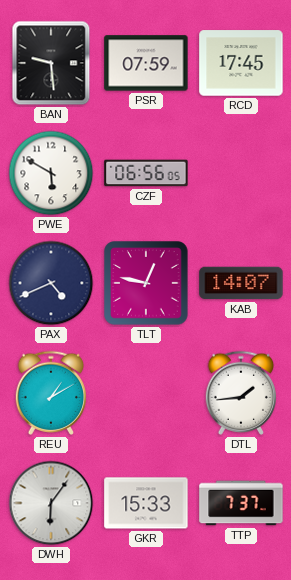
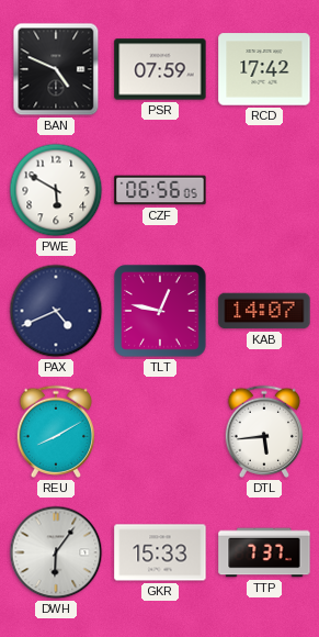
BAN: 9:29 -> 4:49 (56, 69)
RCD: 17:45 -> 17:42 (264, 69)
REU: 1:10 -> 8:10 (55, 432)
DTL: 1:44 -> 5:44 (263, 432)
